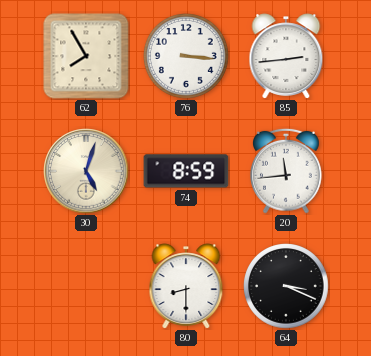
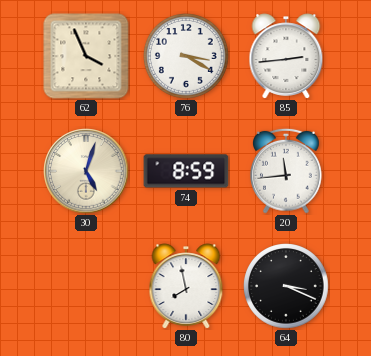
62: 7:55 -> 3:56 (86, 56)
76: 3:16 -> 3:20 (187, 57)
80: 8:30 -> 7:58 (186, 286)
